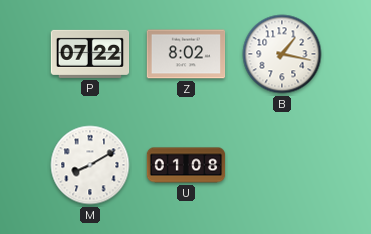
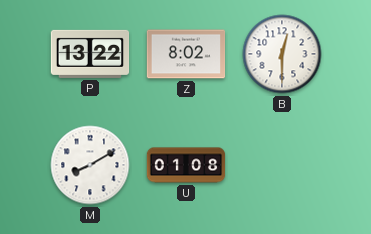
P: 07:22 -> 13:22 (90, 54)
B: 1:17 -> 12:30 (282, 54)
